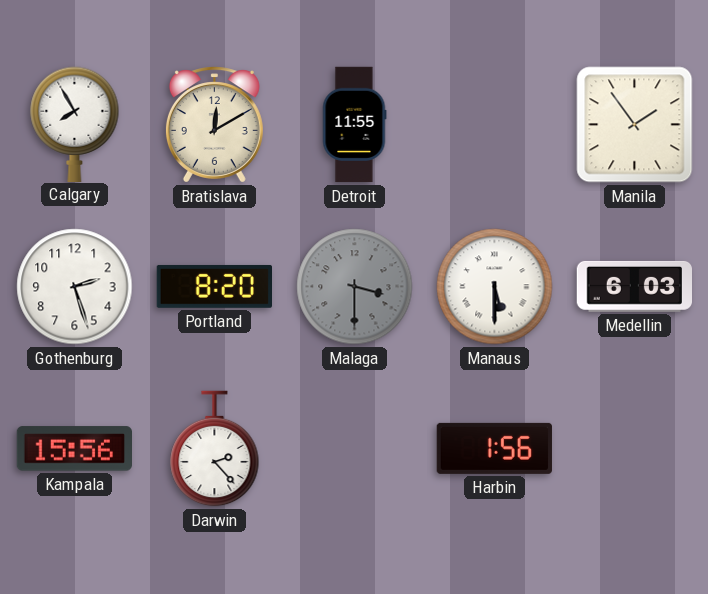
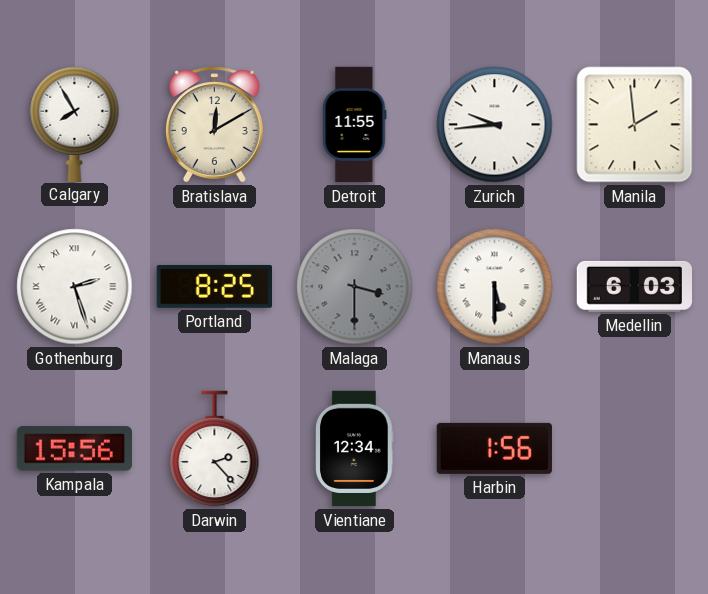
Zurich: none -> 9:44 (495, 125)
Manila: 1:54 -> 1:59 (635, 125)
Gothenburg numerals: Arabic -> Roman (75, 287)
Portland: 8:20 -> 8:25 (214, 286)
Vientiane: none -> 12:34 (355, 449)
